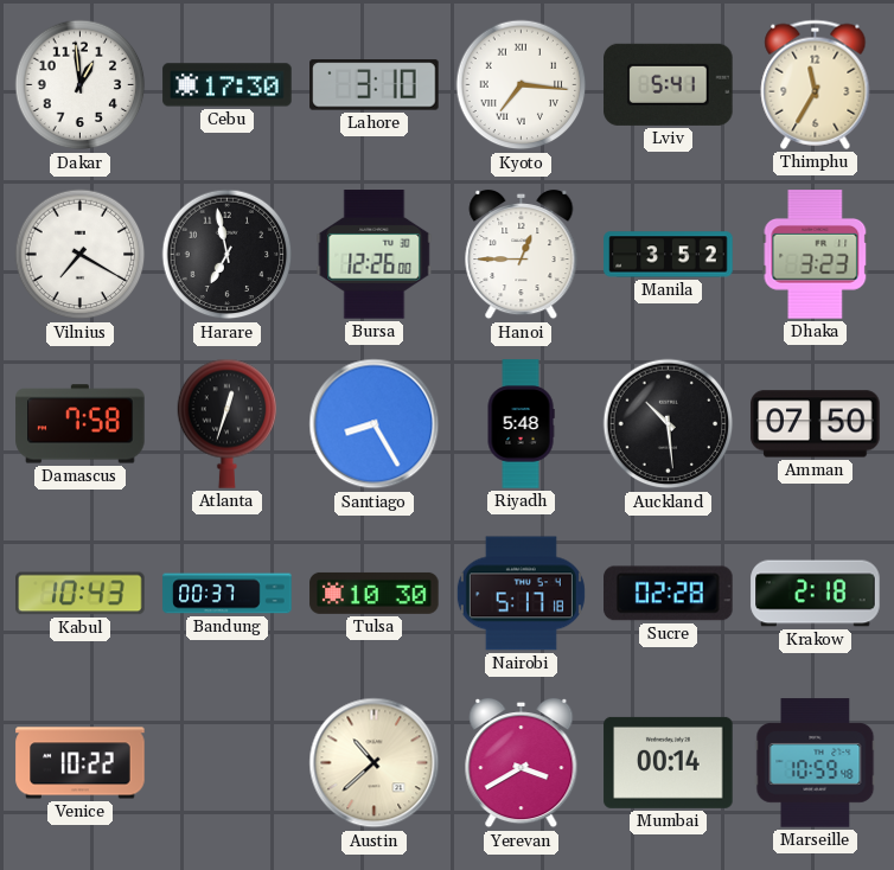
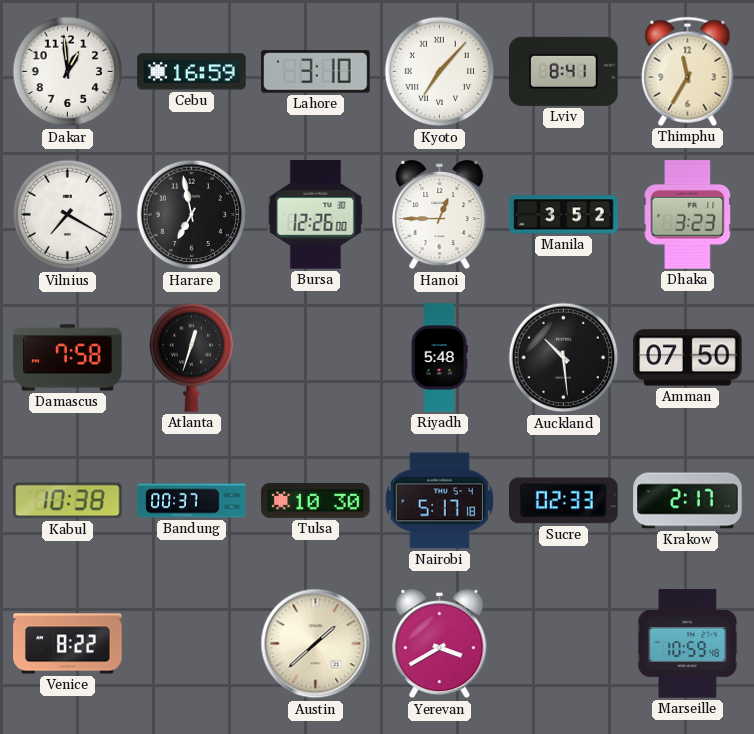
Cebu: 17:30 -> 16:59 (192, 72)
Kyoto: 7:16 -> 7:07 (440, 72)
Lviv: 5:41 -> 8:41 (564, 71)
Santiago: 8:25 -> none (375, 424)
Kabul: 10:43 -> 10:38 (68, 501)
Sucre: 02:28 -> 02:33 (564, 501)
Krakow: 2:18 -> 2:17 (688, 501)
Venice: 10:22 -> 8:22 (68, 644)
Austin: 10:38 -> 1:38 (316, 644)
Mumbai: 00:14 -> none (669, 762)
